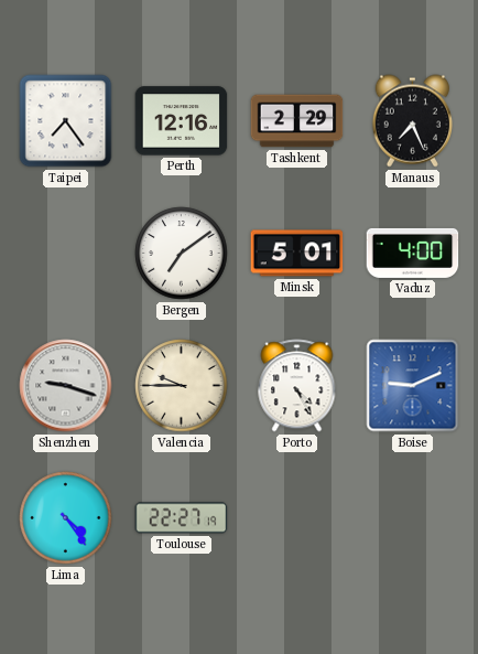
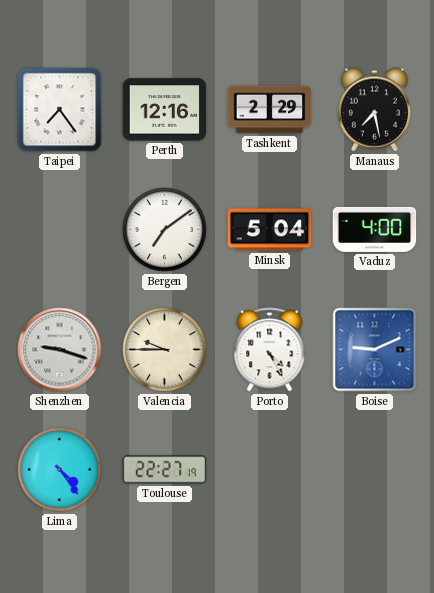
Manaus: 7:26 -> 7:28 (374, 110)
Minsk: 5:01 -> 5:04 (270, 230)
